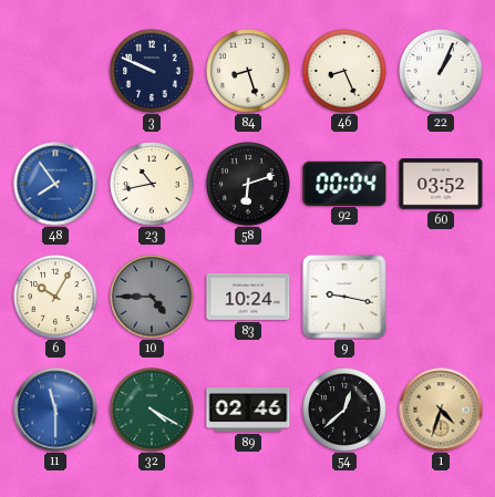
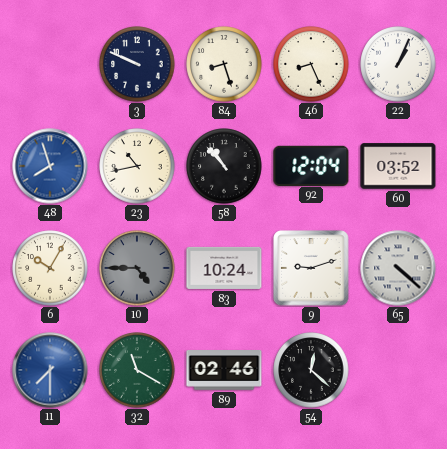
48: 7:54 -> 7:57 (50, 166)
58: 6:12 -> 10:53 (224, 166)
92: 00:04 -> 12:04 (311, 165)
9: 9:17 -> 9:12 (311, 268)
65: none -> 4:22 (398, 268)
11: 11:30 -> 7:30 (50, 370)
32: 4:20 -> 11:20 (137, 370)
54: 12:38 -> 12:22 (311, 370)
1: 4:33 -> none (441, 410)
